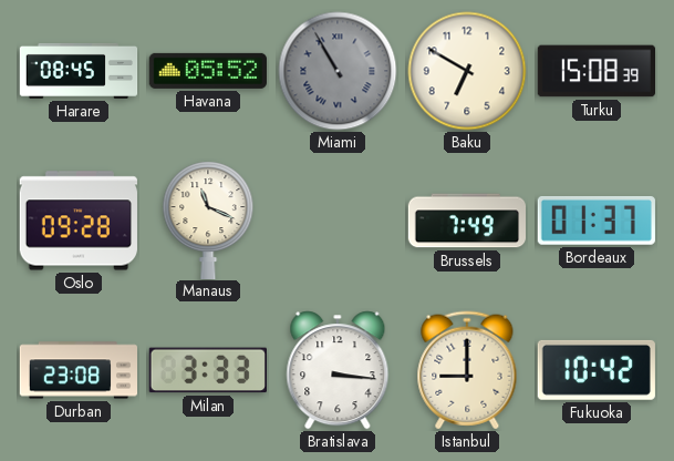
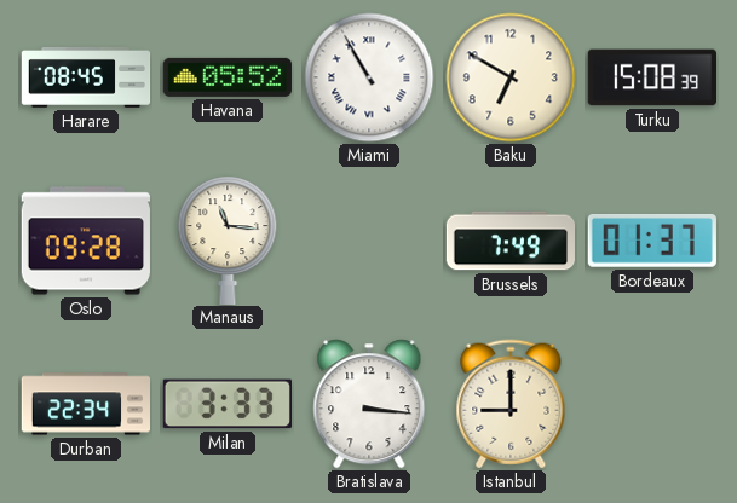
Miami dial: grey -> white (369, 77)
Manaus: 11:19 -> 11:16 (228, 239)
Durban: 23:08 -> 22:34 (85, 404)
Fukuoka: 10:42 -> none (597, 370)
